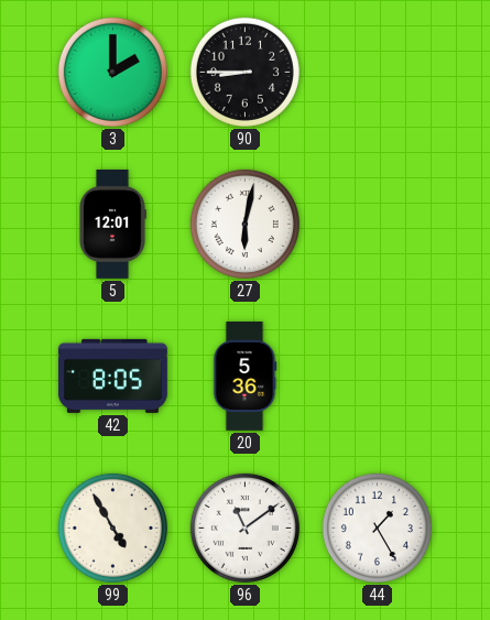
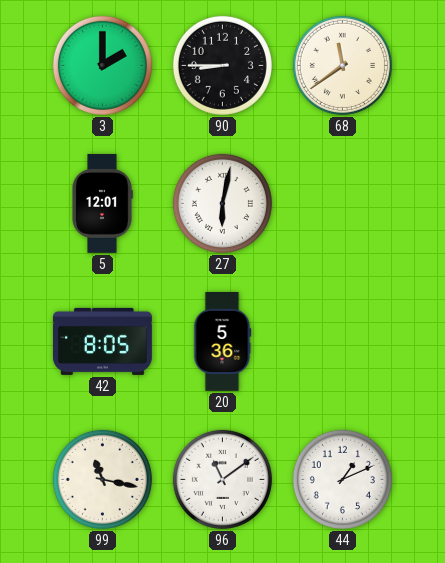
68: none -> 11:39 (342, 65)
99: 4:55 -> 11:17 (102, 479)
44: 1:25 -> 1:11 (342, 479)
